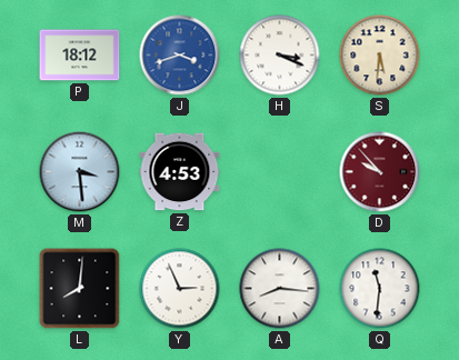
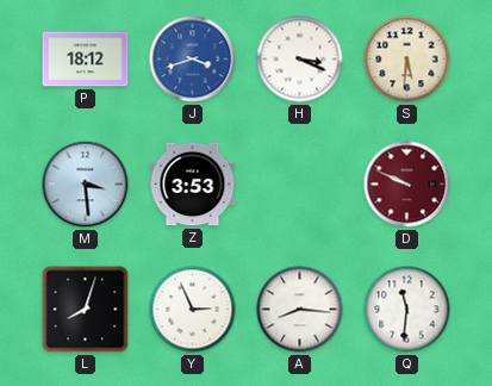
Z: 4:53 -> 3:53 (193, 185)
D: 9:53 -> 9:49 (407, 185)
L: 8:01 -> 8:03 (86, 310)
